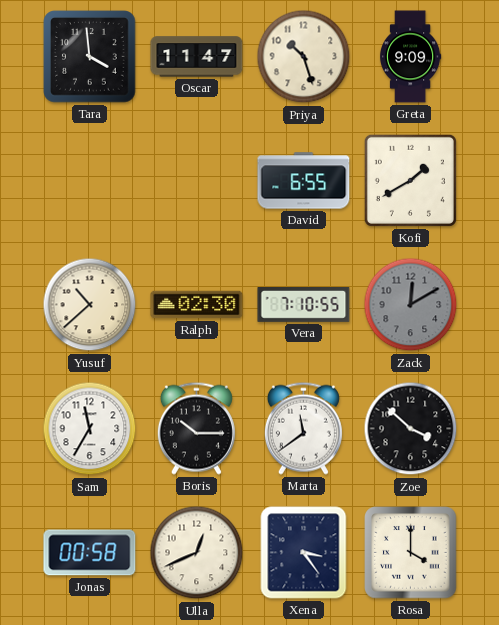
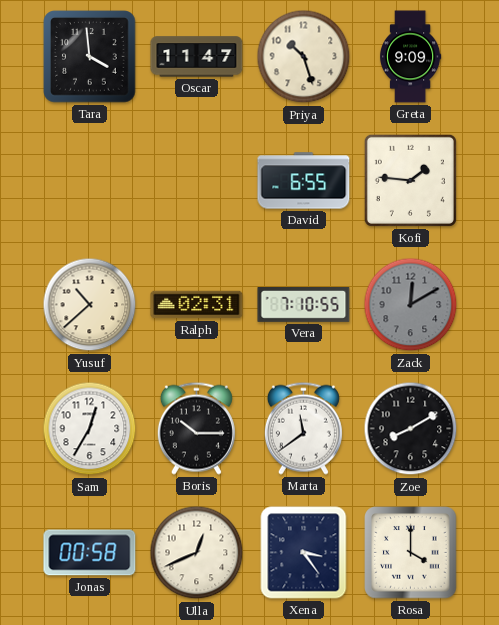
Kofi: 1:40 -> 1:46 (410, 180)
Ralph: 02:30 -> 02:31 (197, 305)
Sam: 11:35 -> 12:35 (90, 429)
Zoe: 3:52 -> 8:10 (411, 429)
